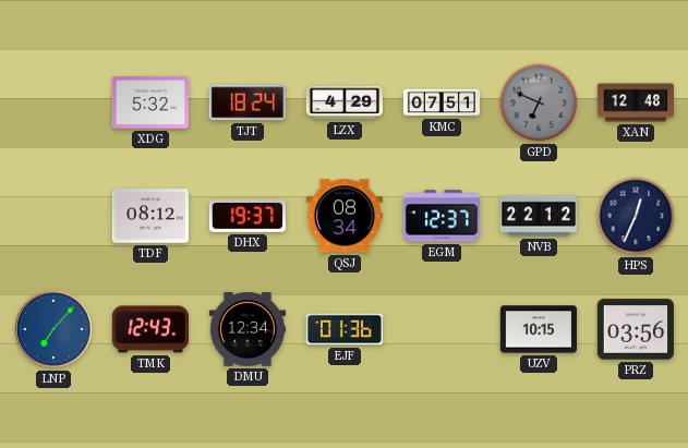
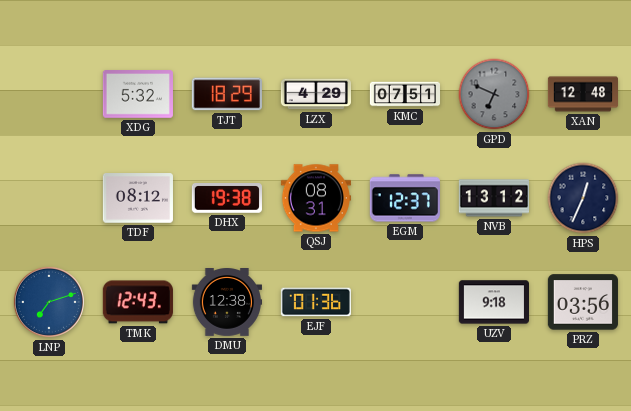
TJT: 18:24 -> 18:29 (227, 94)
DHX: 19:37 -> 19:38 (227, 199)
QSJ: 08:34 -> 08:31 (316, 198)
NVB: 22:12 -> 13:12 (493, 198)
LNP: 7:07 -> 7:12 (49, 302)
DMU: 12:34 -> 12:38 (226, 303)
UZV: 10:15 -> 9:18 (493, 302)
